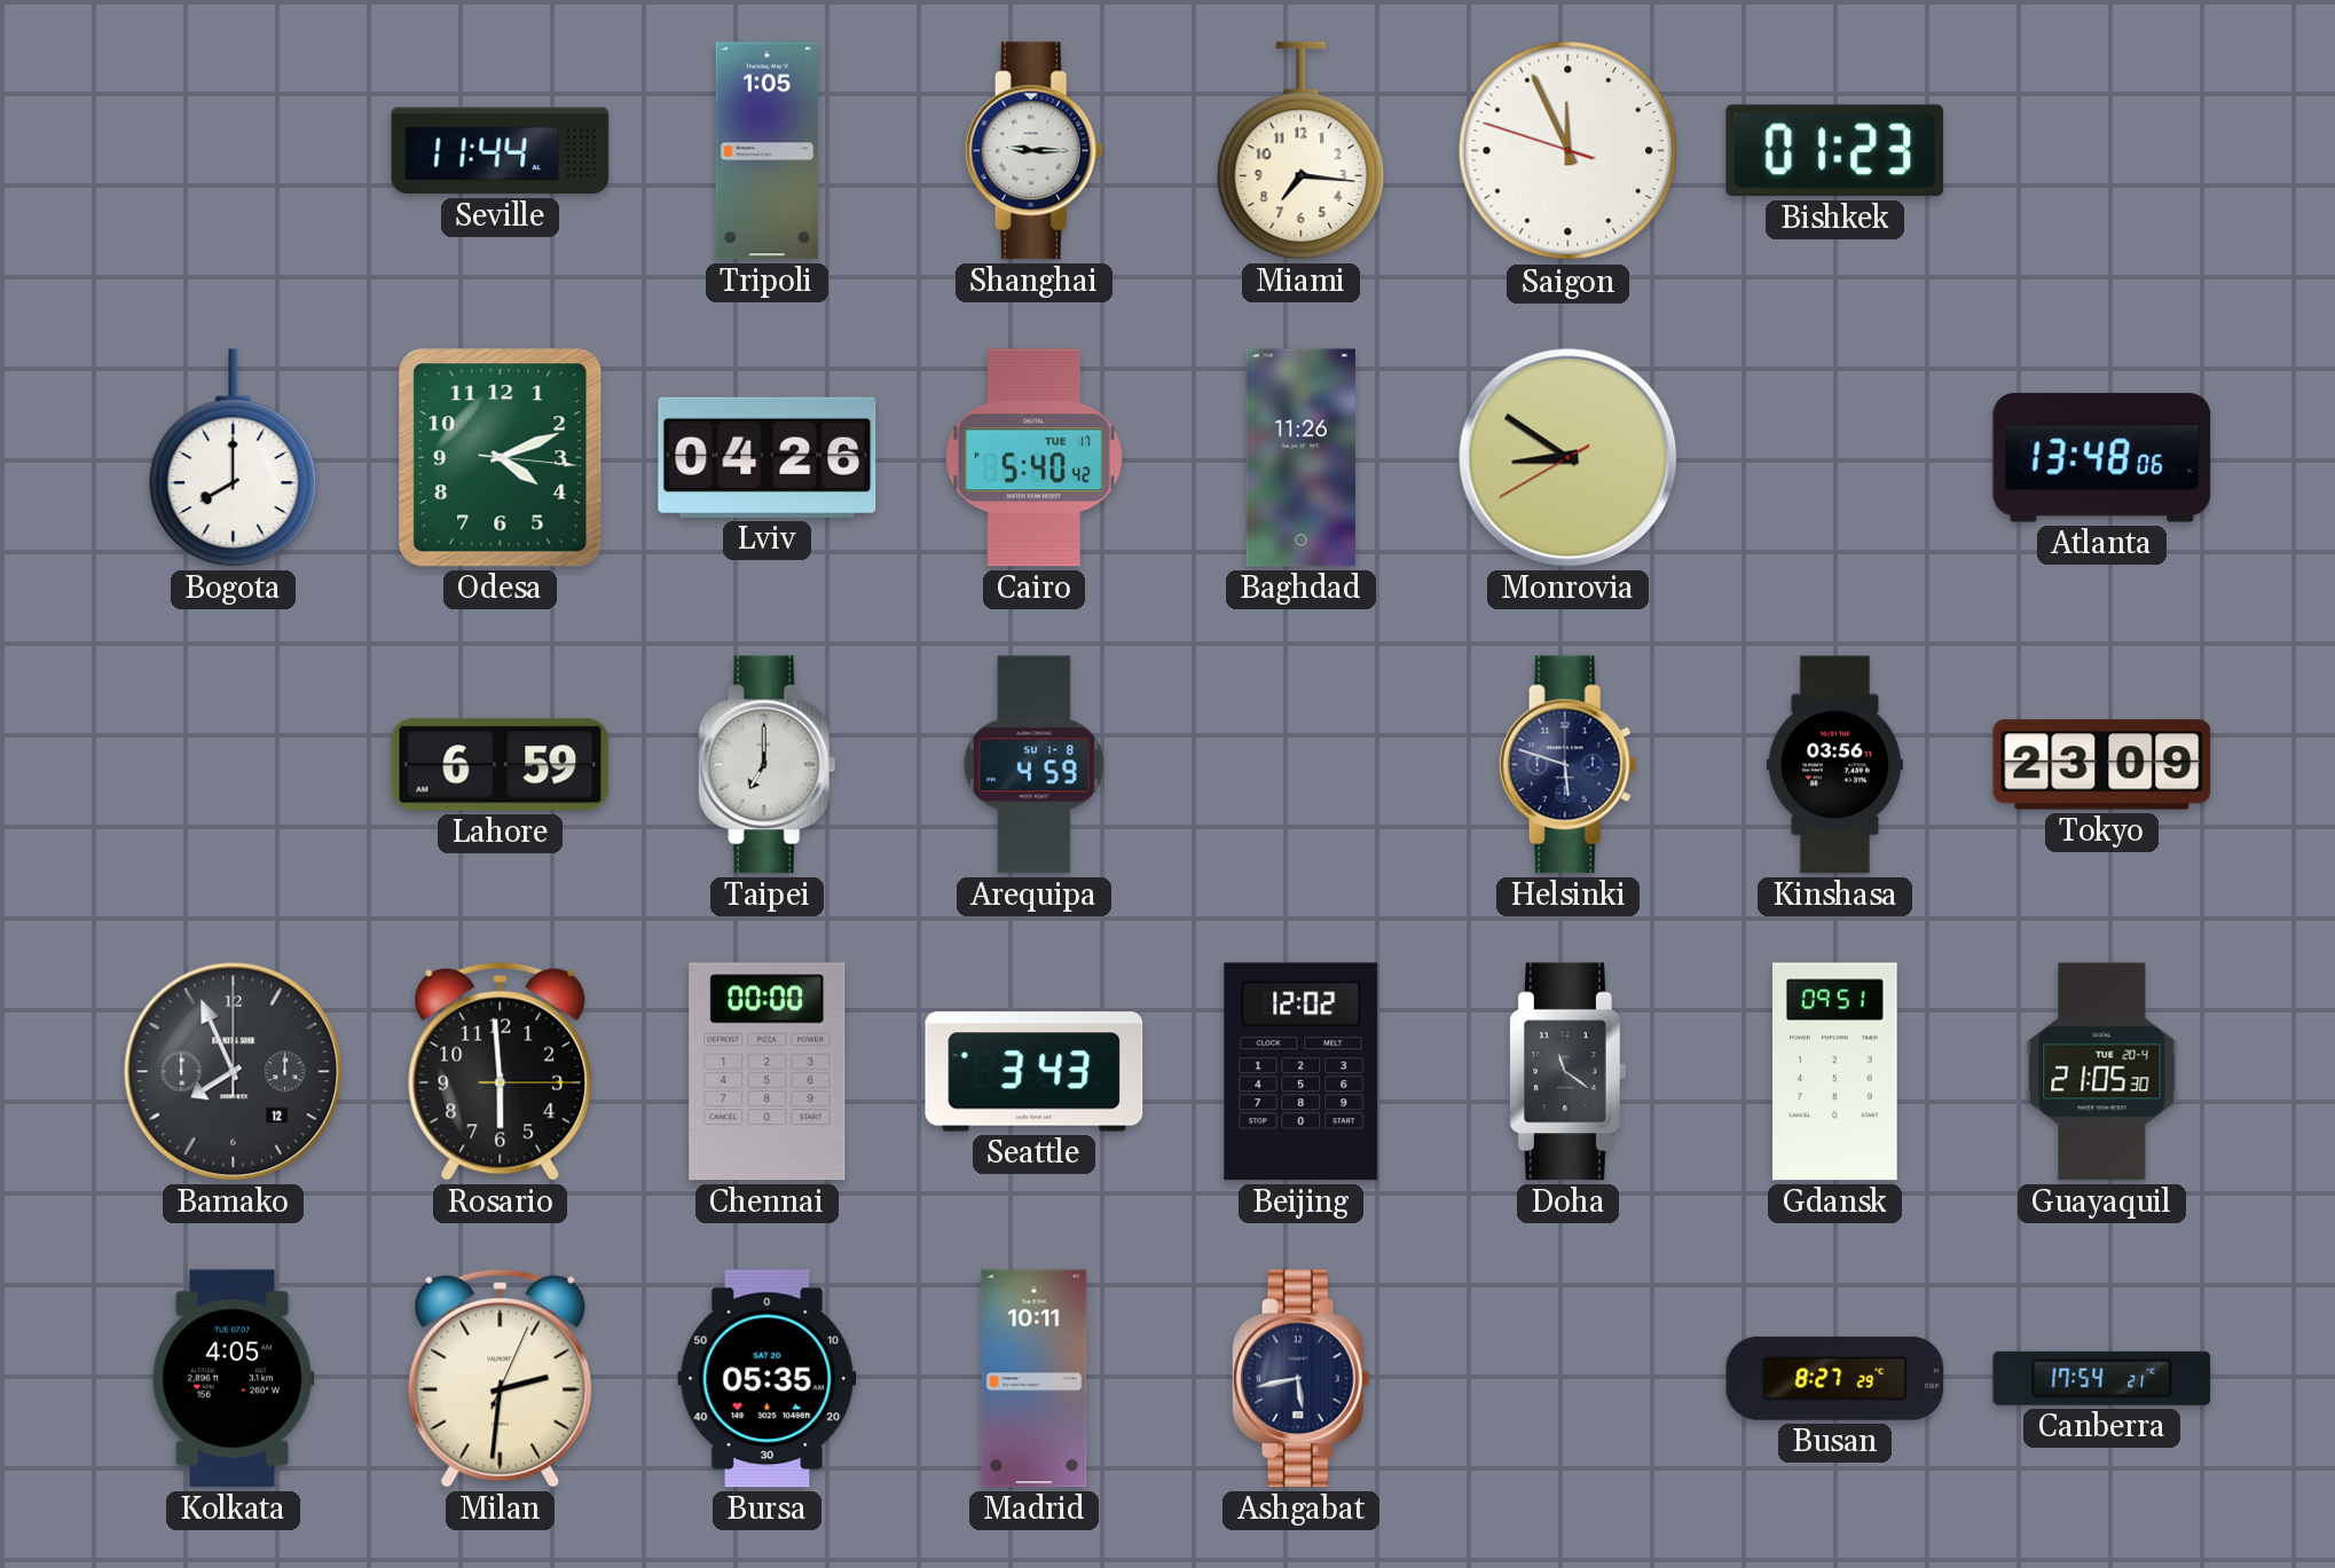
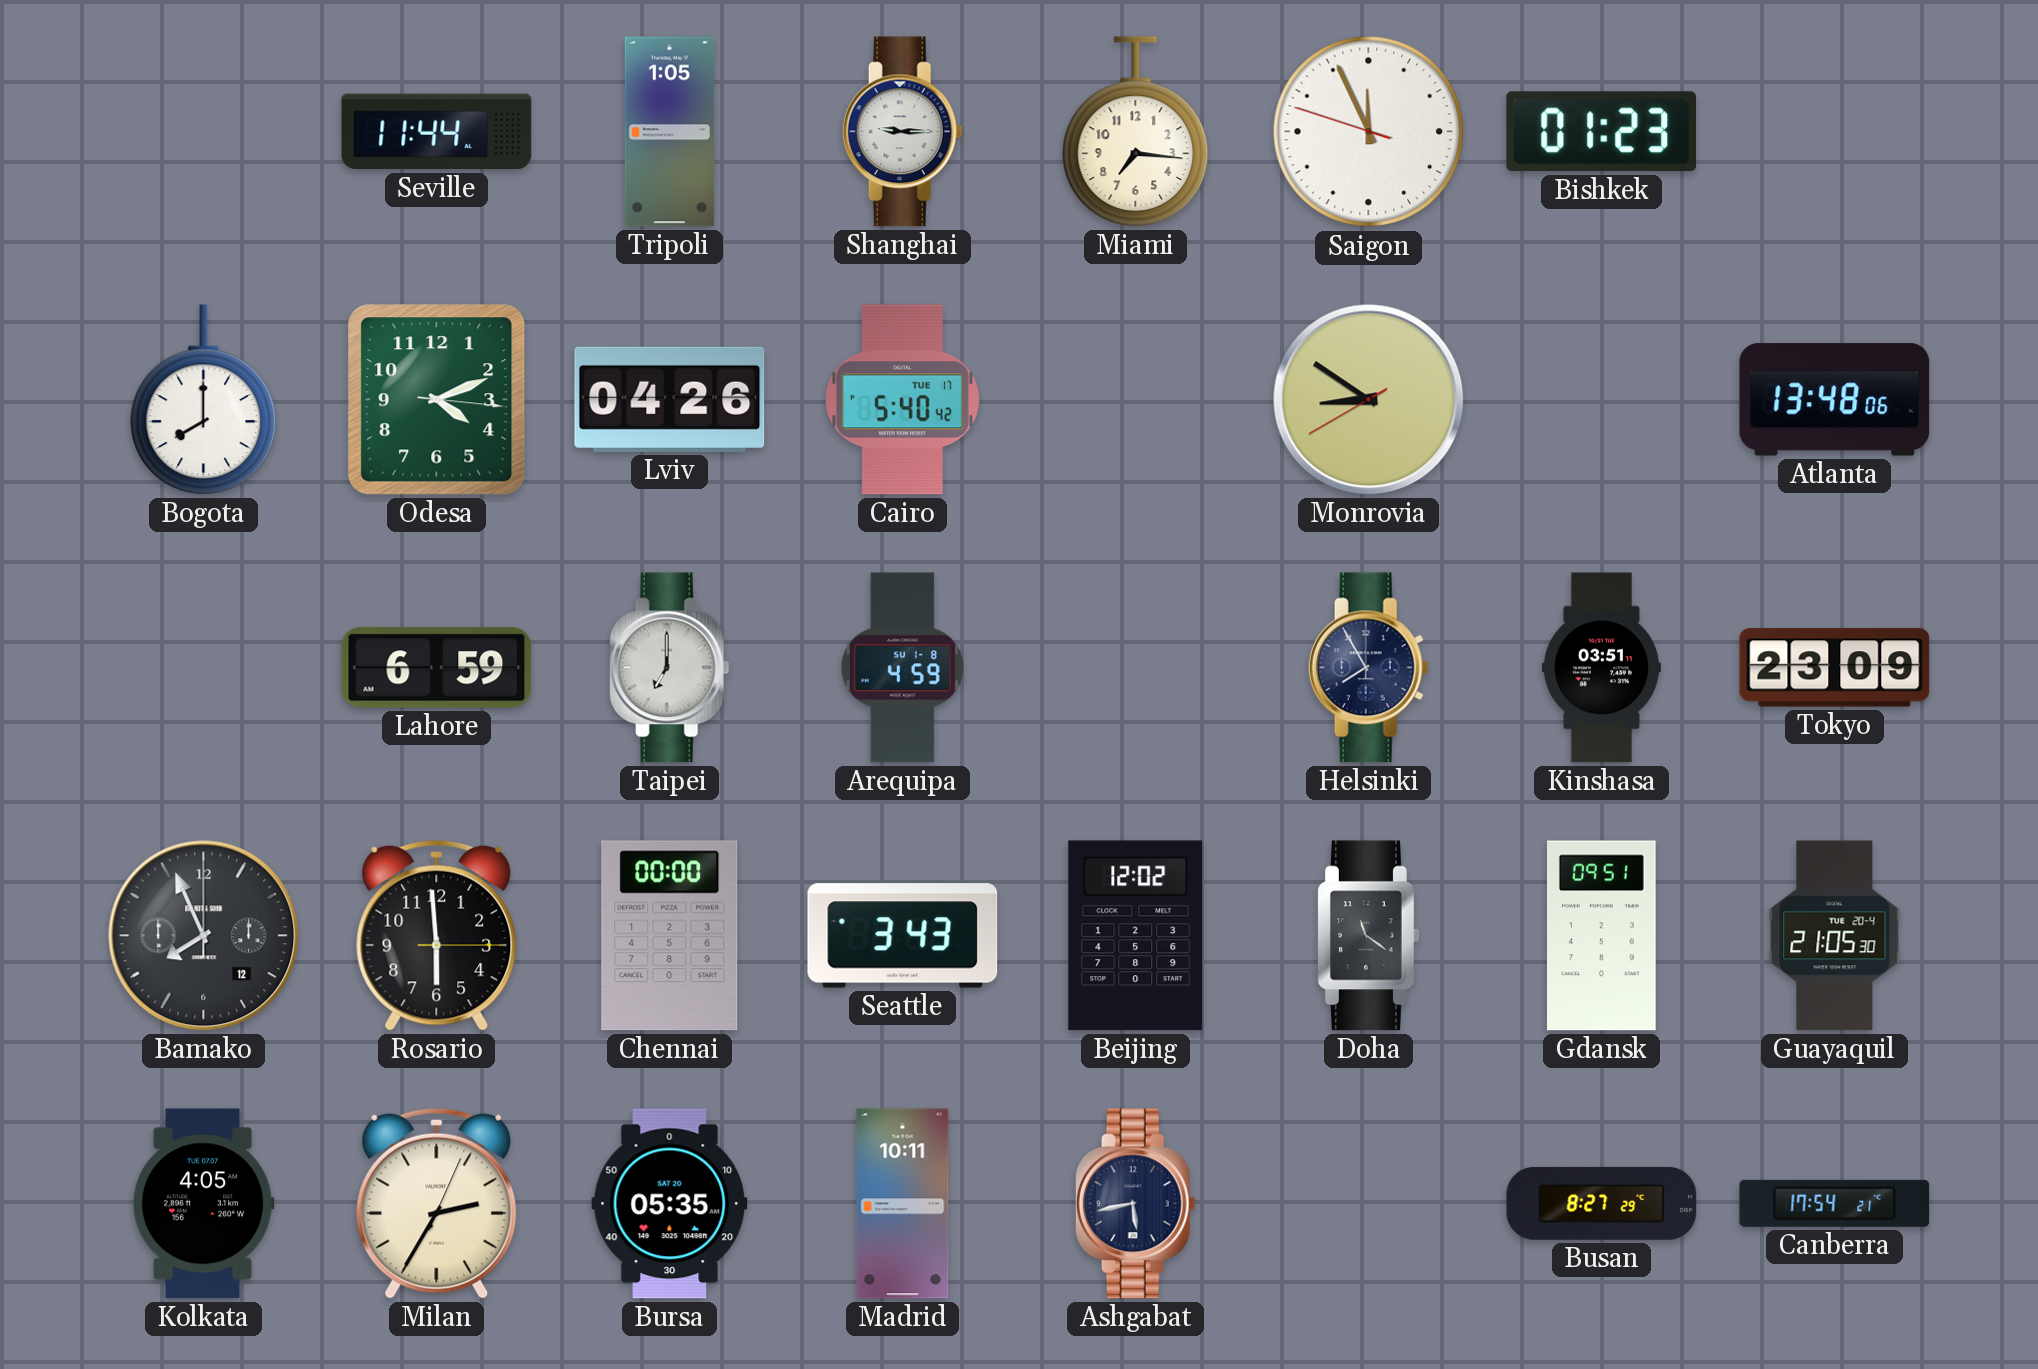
Baghdad: 11:26 -> none (1300, 458)
Helsinki: 5:48 -> 7:55 (1368, 668)
Kinshasa: 03:56 -> 03:51 (1601, 668)
Milan: 2:31 -> 2:35 (437, 1203)
